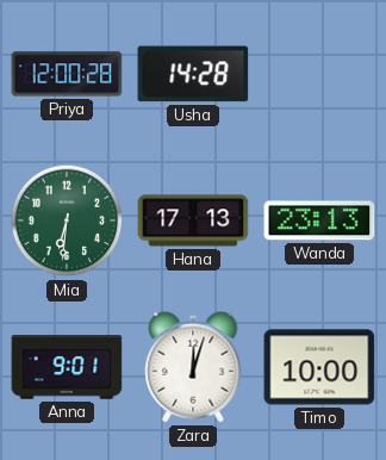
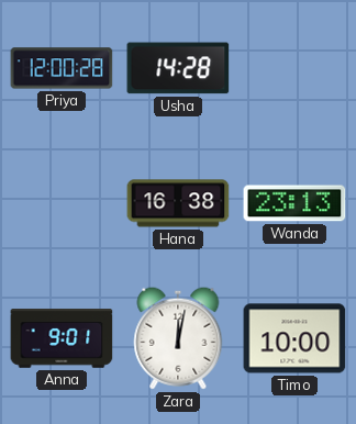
Mia: 6:31 -> none (67, 220)
Hana: 17:13 -> 16:38 (178, 203)
Zara: 12:03 -> 12:02 (178, 338)
